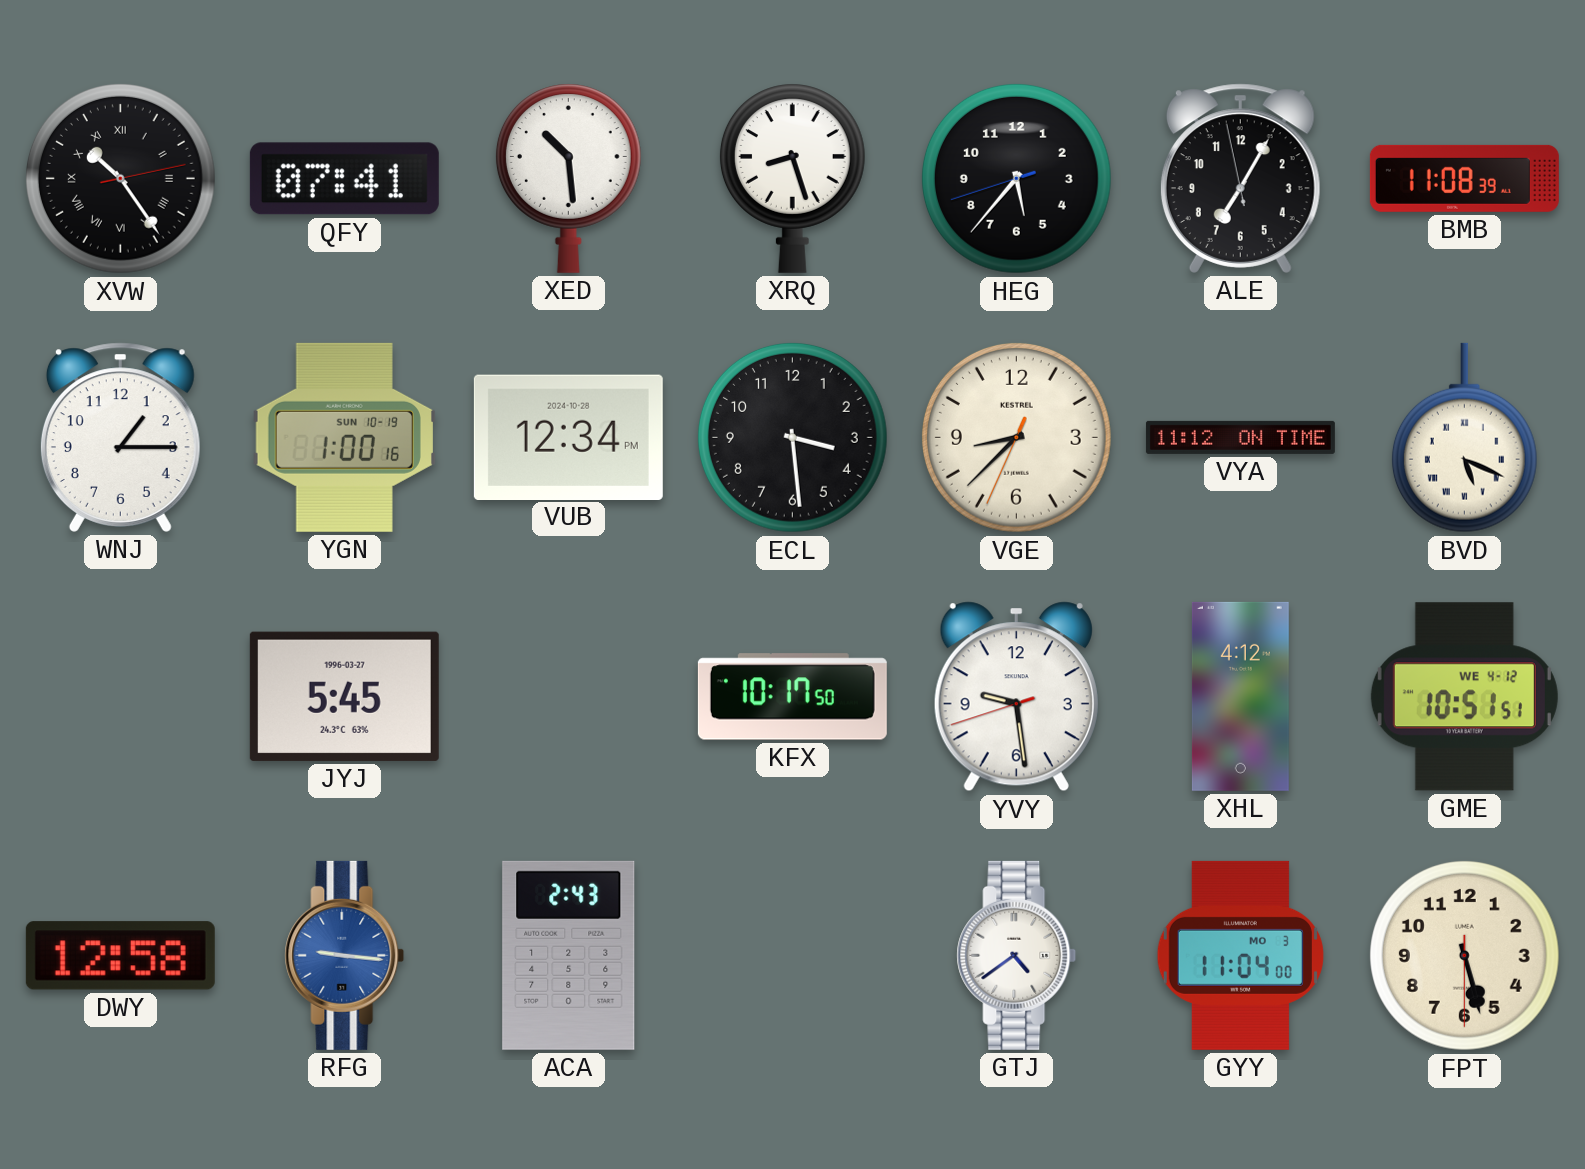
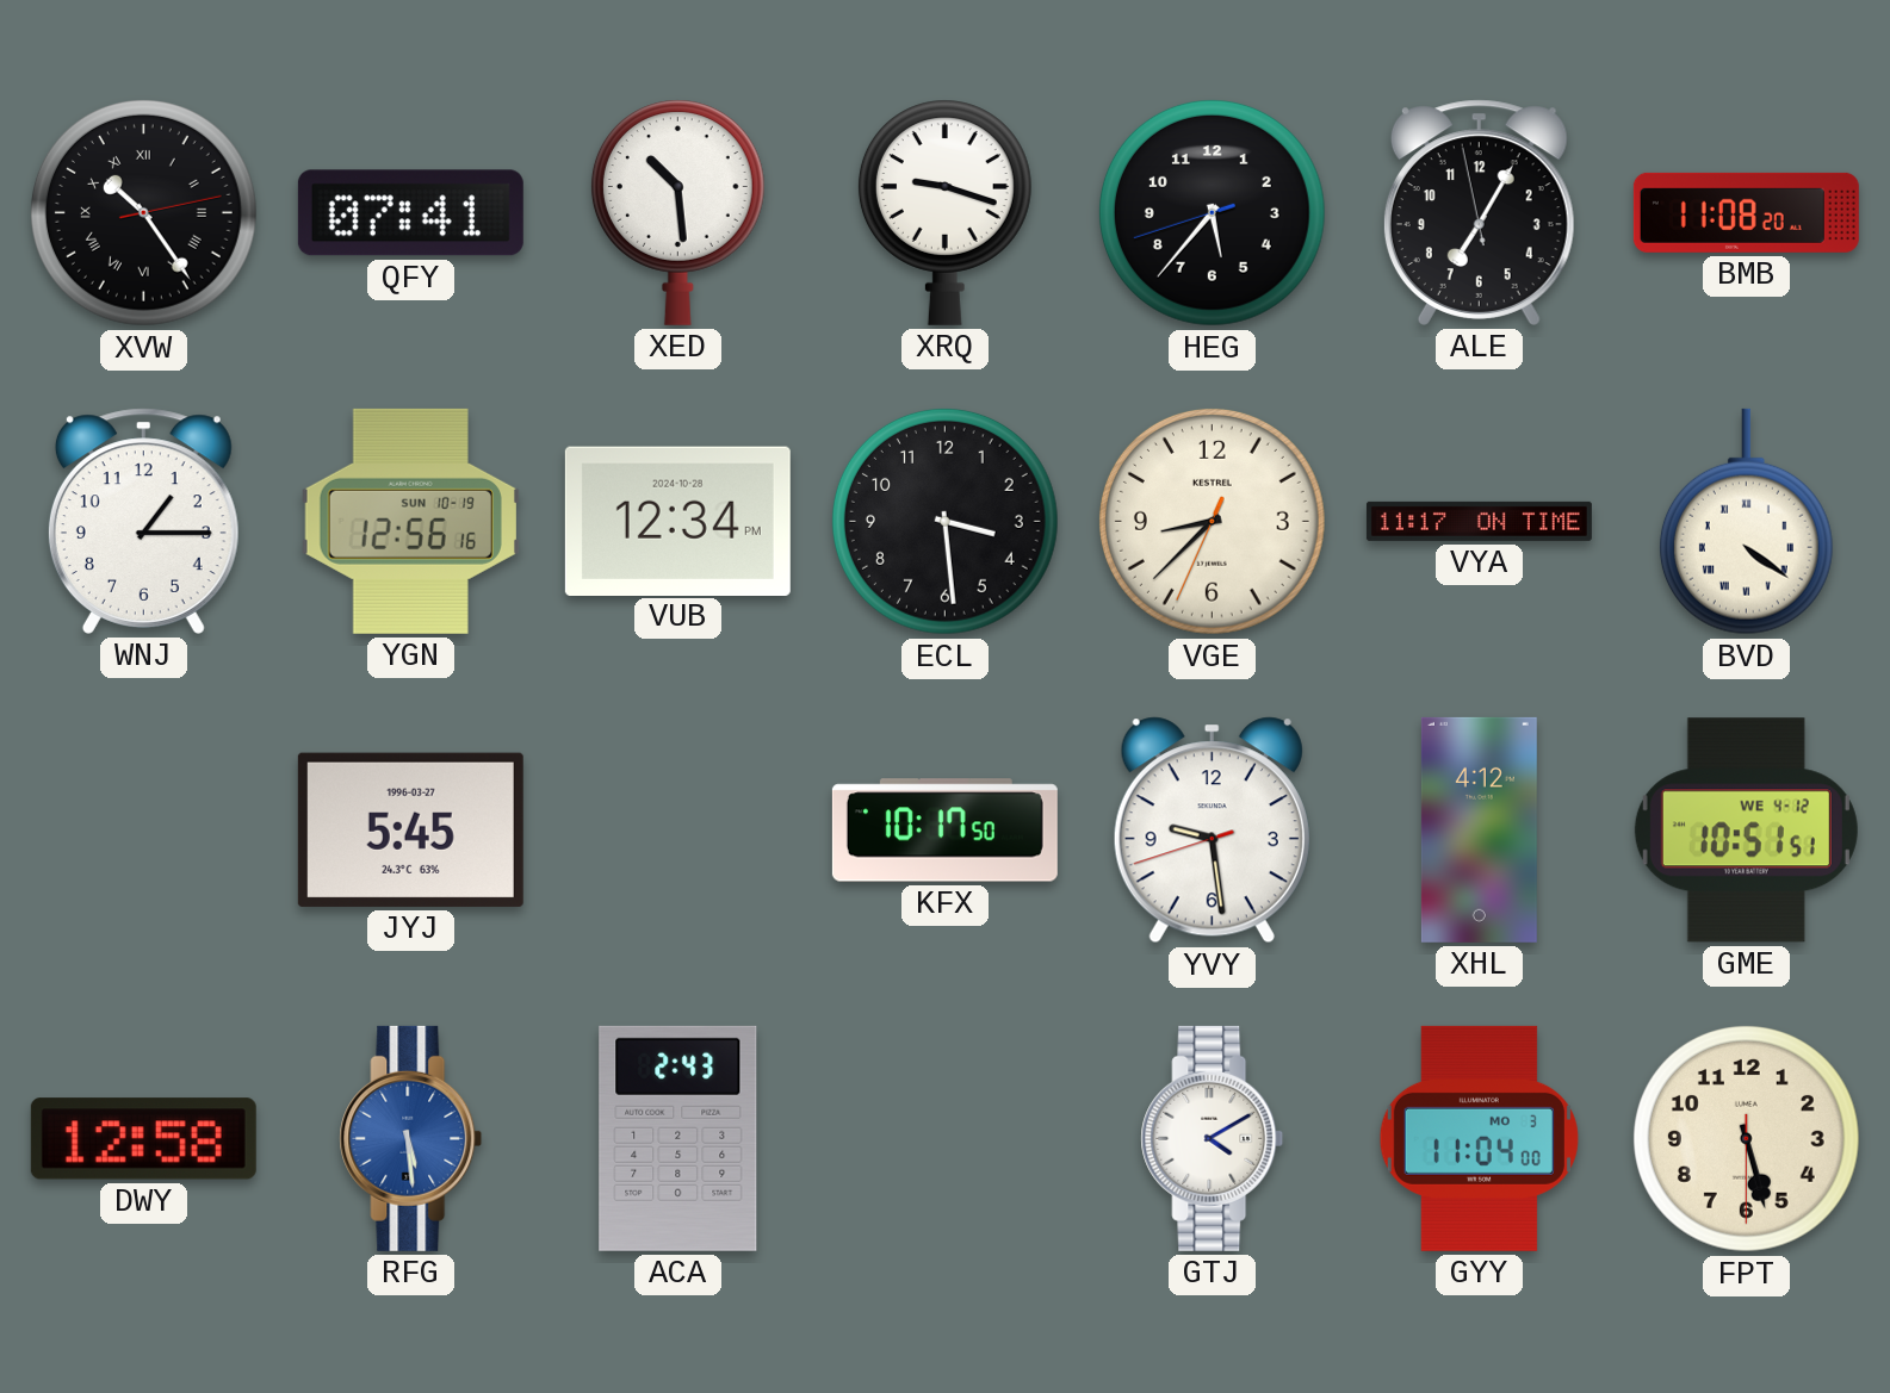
XRQ: 8:27 -> 9:18 (944, 212)
BMB: 11:08:39 -> 11:08:20 (1746, 212)
YGN: 1:00 -> 12:56 (410, 521)
VYA: 11:12 -> 11:17 (1479, 521)
BVD: 5:19 -> 4:21 (1746, 522)
RFG: 9:16 -> 5:29 (411, 1138)
GTJ: 4:39 -> 4:10 (1213, 1138)
